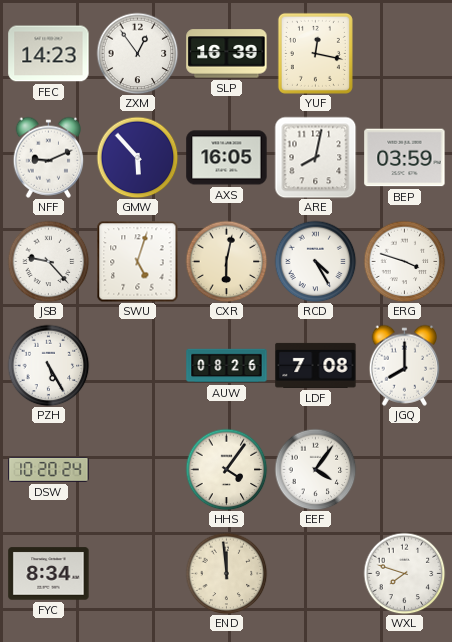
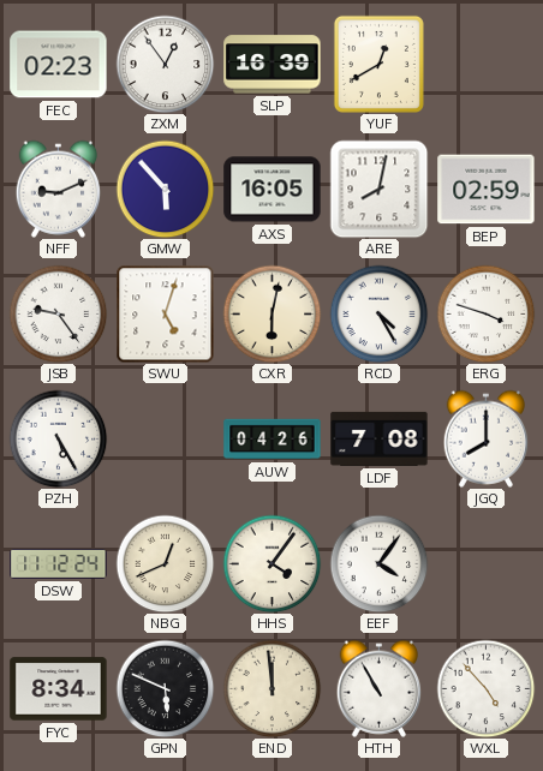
FEC: 14:23 -> 02:23 (59, 65)
YUF: 12:17 -> 12:40 (378, 64)
BEP: 03:59 -> 02:59 (487, 190)
JSB: 9:23 -> 9:24 (58, 313)
AUW: 08:26 -> 04:26 (273, 440)
DSW: 10:20 -> 11:12 (59, 563)
NBG: none -> 12:41 (165, 563)
GPN: none -> 5:49 (165, 688)
HTH: none -> 10:55 (380, 688)
WXL: 7:48 -> 4:53 (485, 688)
